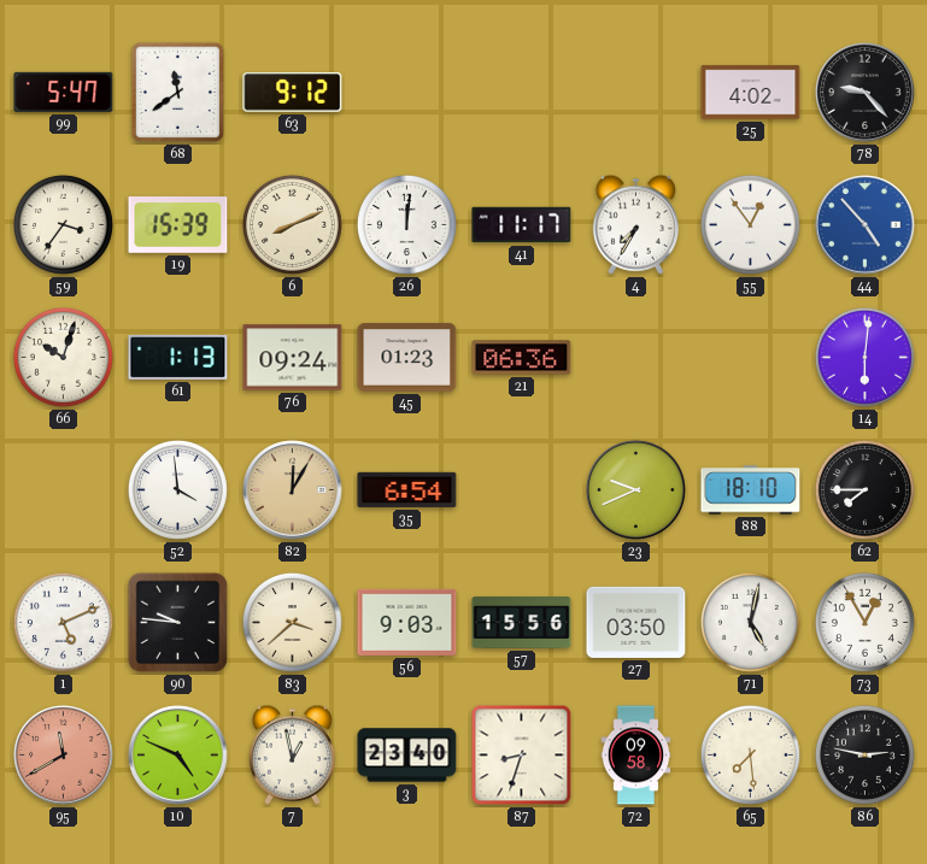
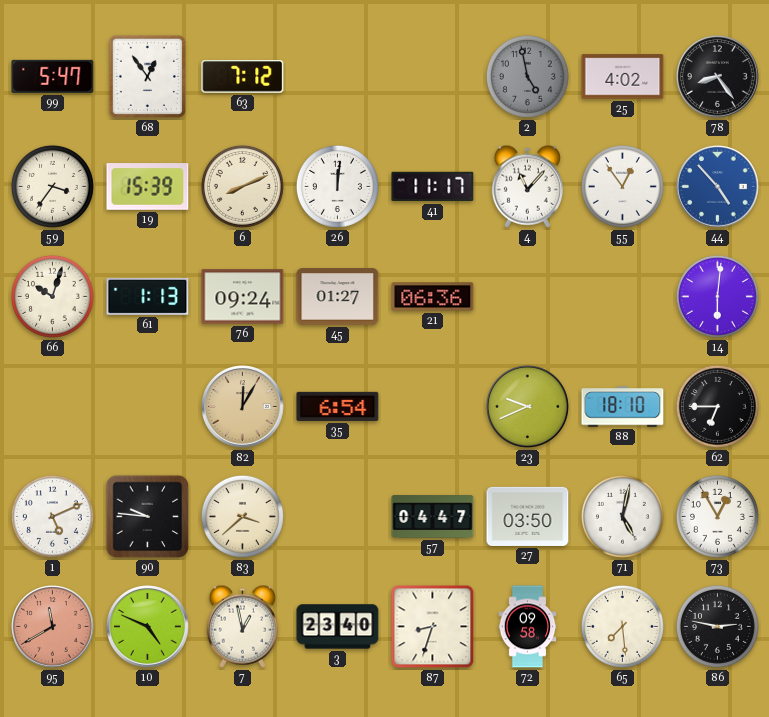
68: 11:39 -> 12:54 (147, 76)
63: 9:12 -> 7:12 (243, 77)
2: none -> 4:58 (527, 76)
78: 9:23 -> 8:24 (718, 77)
4: 7:35 -> 11:07 (527, 186)
45: 01:23 -> 01:27 (338, 297)
52: 3:59 -> none (177, 489)
62: 7:45 -> 6:45 (717, 406)
56: 9:03 -> none (407, 622)
57: 15:56 -> 04:47 (433, 517)
